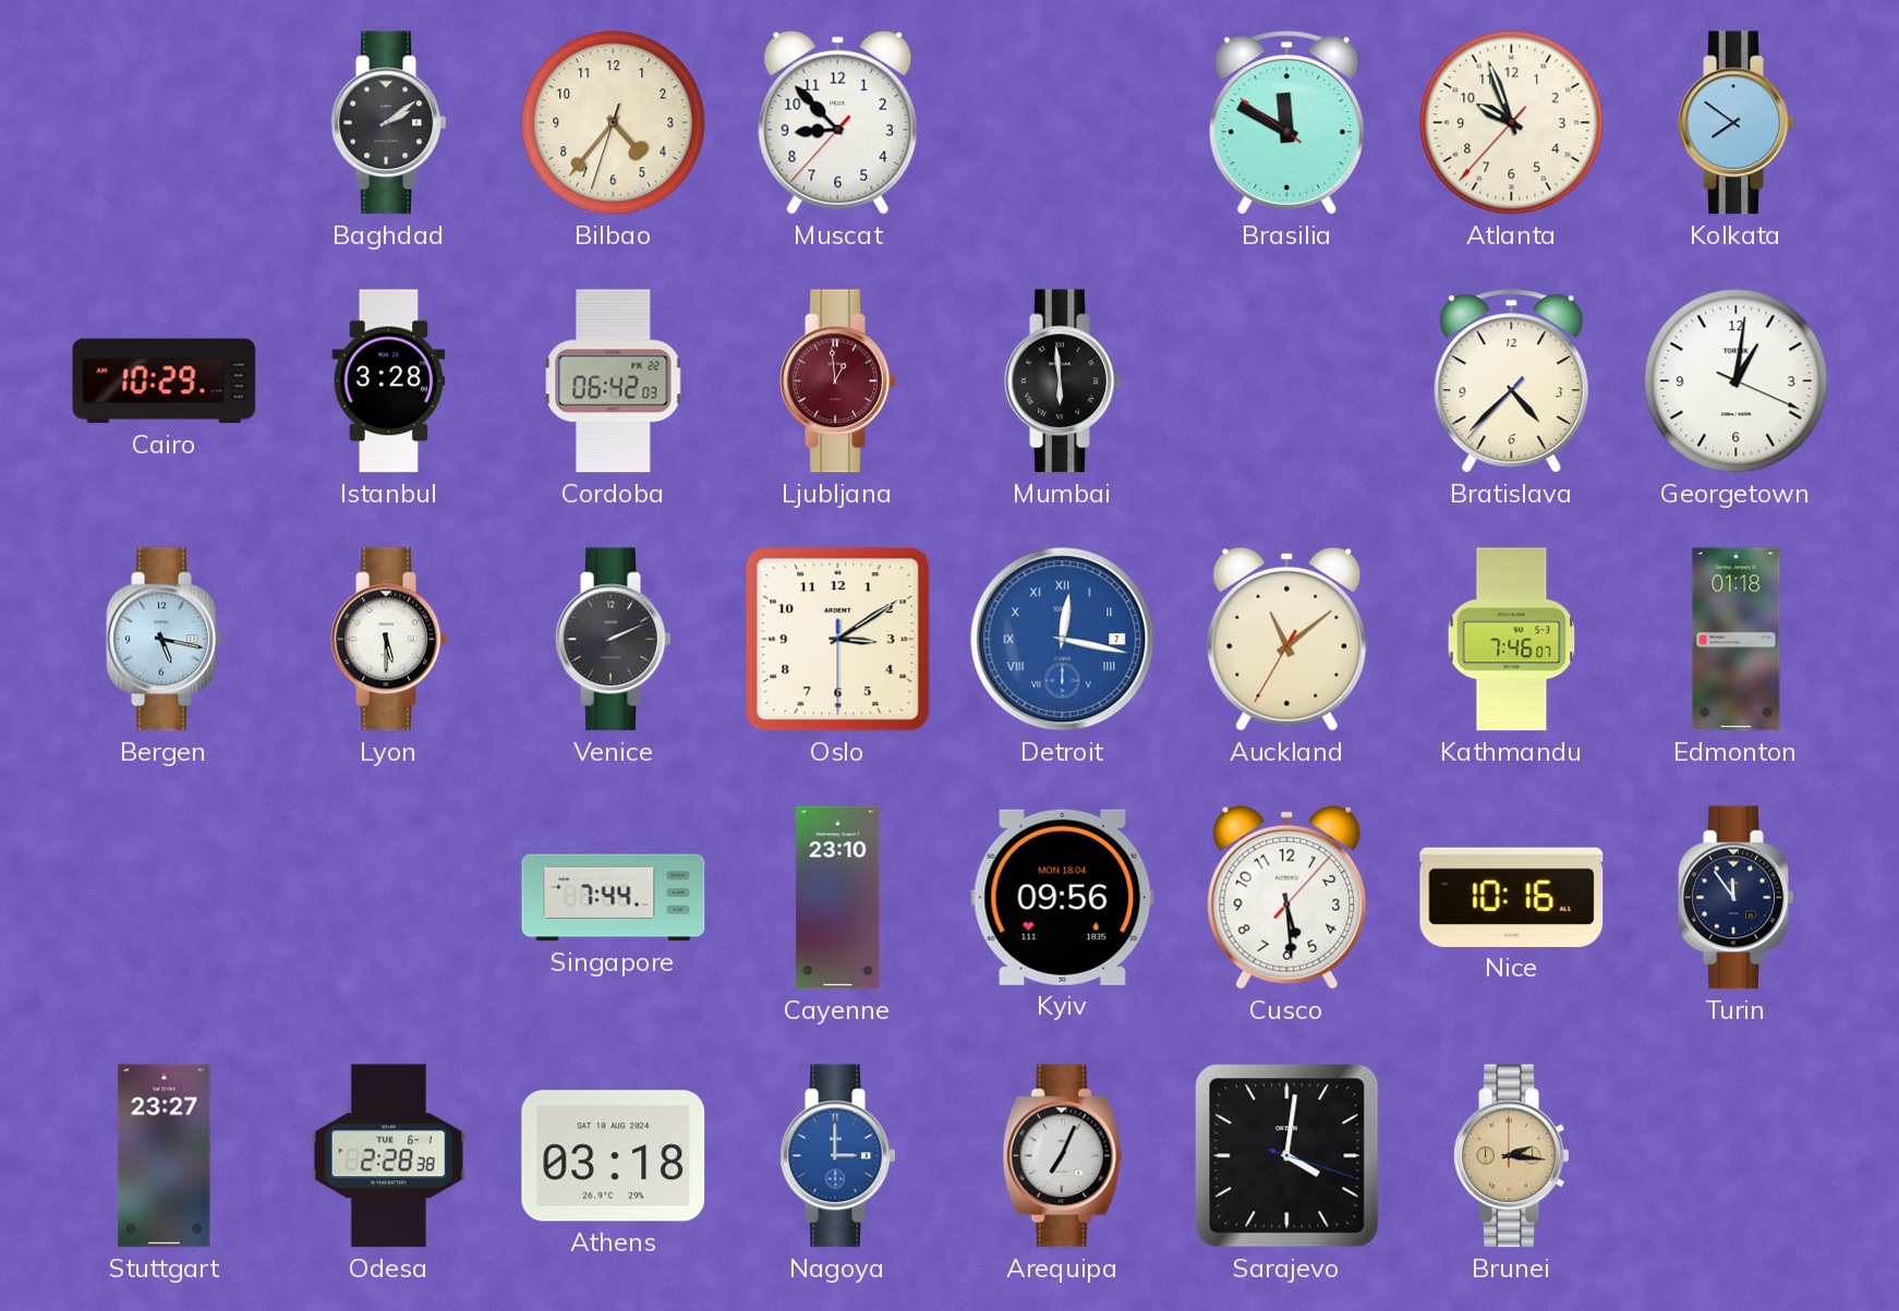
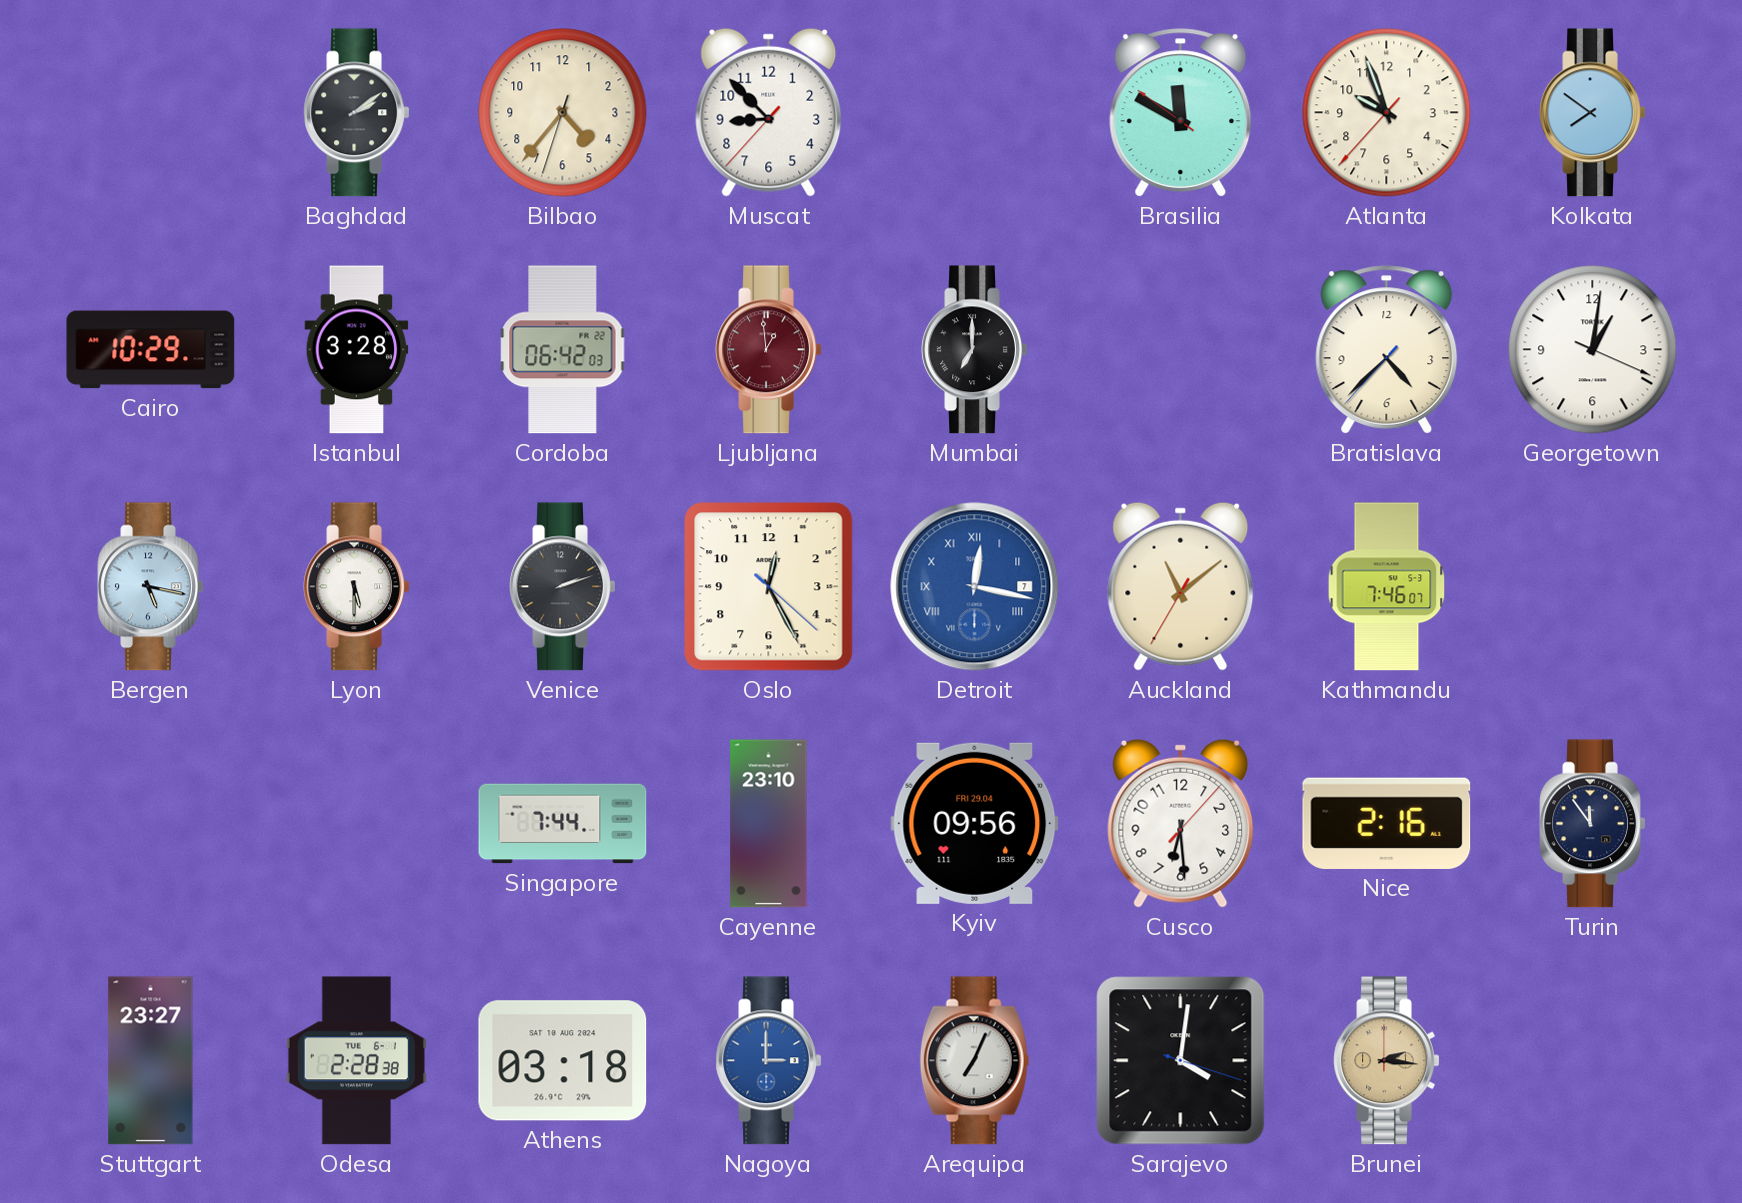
Mumbai: 5:59 -> 7:00 (975, 350)
Venice: 2:11 -> 2:12 (563, 587)
Oslo: 3:09 -> 12:25 (769, 587)
Edmonton: 01:18 -> none (1737, 640)
Kyiv date: MON 18.04 -> FRI 29.04 (975, 823)
Cusco: 5:29 -> 6:29 (1181, 823)
Nice: 10:16 -> 2:16 (1387, 823)
